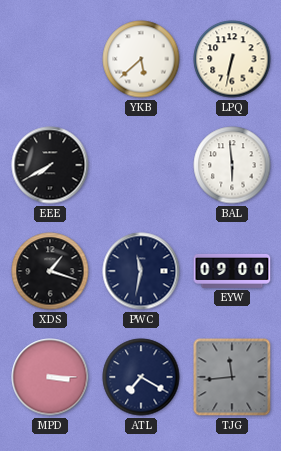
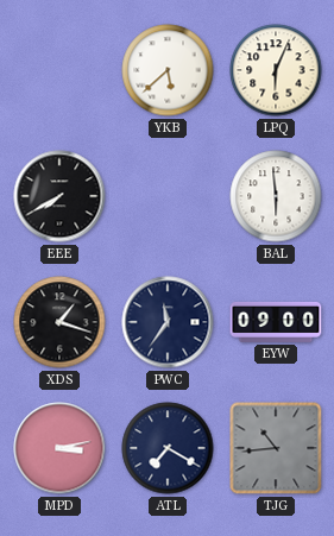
LPQ: 6:32 -> 6:04 (276, 70)
PWC: 11:32 -> 11:36 (168, 322)
MPD: 3:15 -> 3:13 (59, 448)
TJG: 11:44 -> 10:44 (276, 448)
